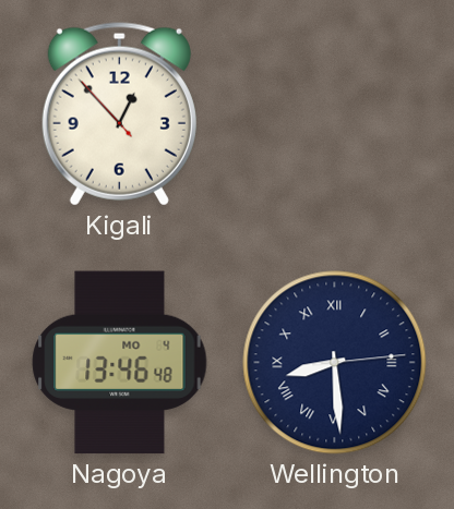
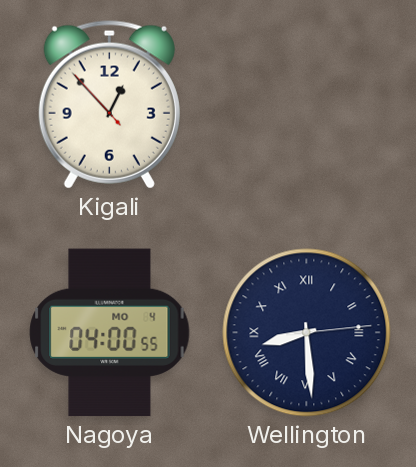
Nagoya: 13:46 -> 04:00 (110, 333)
